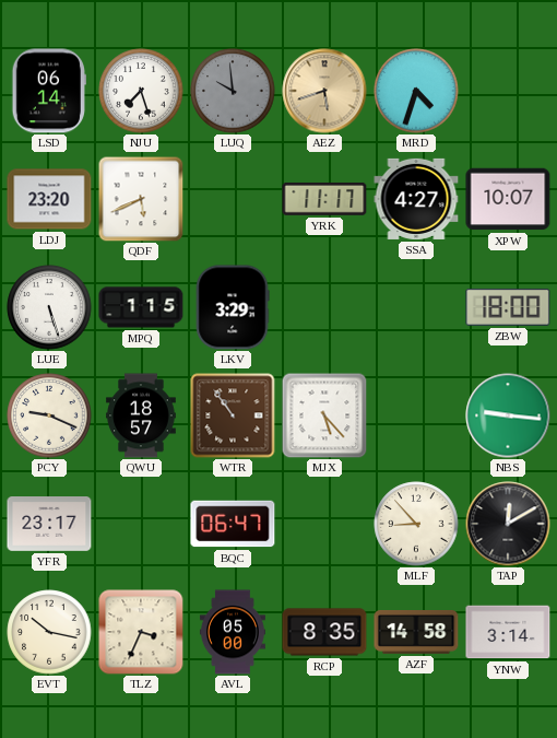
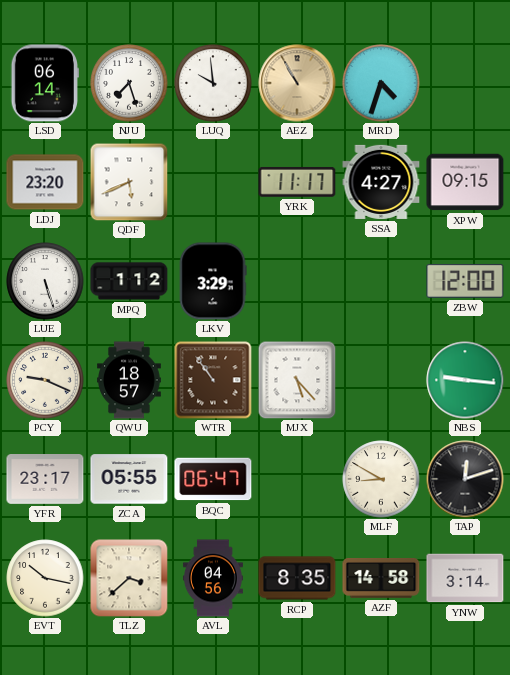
LUQ dial: grey -> white (213, 83)
AEZ: 5:42 -> 10:55 (297, 83)
XPW: 10:07 -> 09:15 (465, 182)
MPQ: 1:15 -> 1:12 (129, 281)
ZBW: 18:00 -> 12:00 (465, 281)
ZCA: none -> 05:55 (129, 479)
MLF: 8:53 -> 8:50 (381, 479)
TAP: 12:10 -> 12:12 (465, 479)
TLZ: 3:34 -> 3:38 (129, 578)
AVL: 05:00 -> 04:56 (213, 578)
